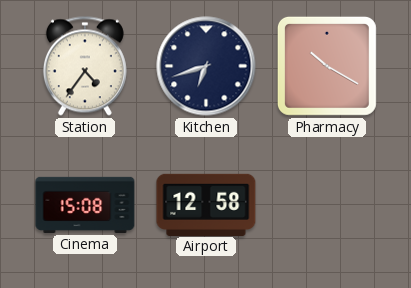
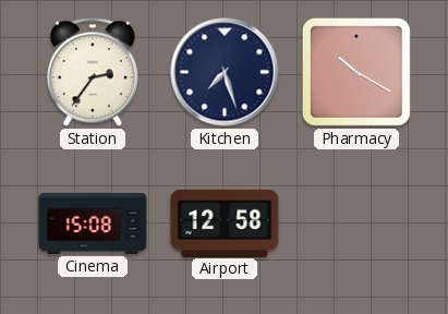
Station: 4:36 -> 2:36 (93, 72)
Kitchen: 6:42 -> 7:27 (225, 72)
